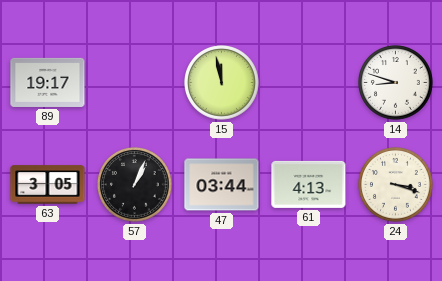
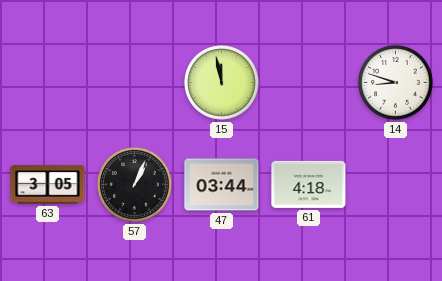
89: 19:17 -> none (48, 82)
61: 4:13 -> 4:18 (309, 184)
24: 3:18 -> none (396, 185)
